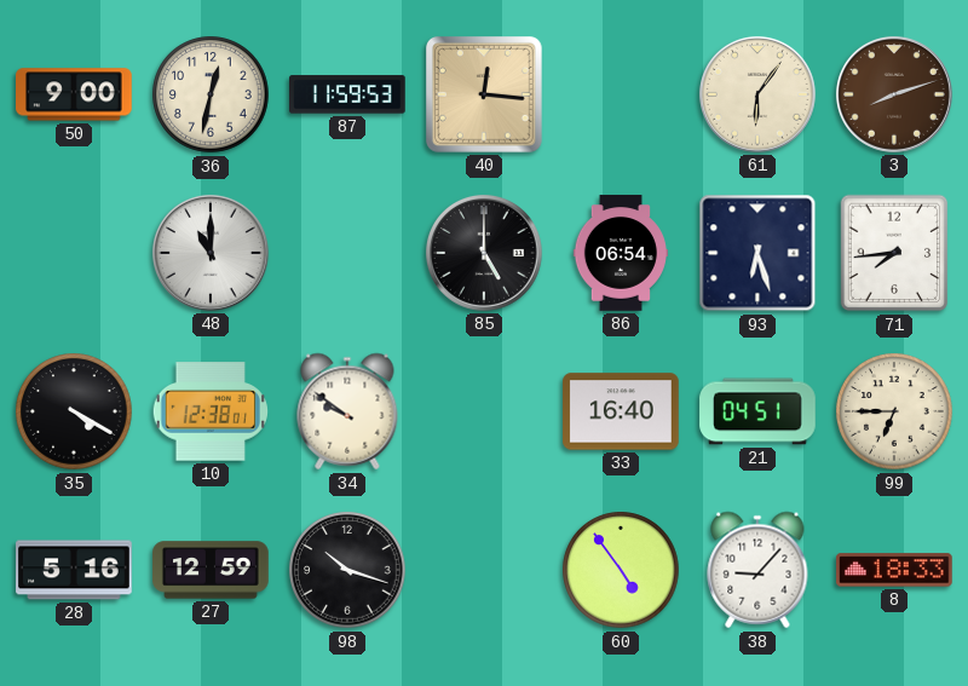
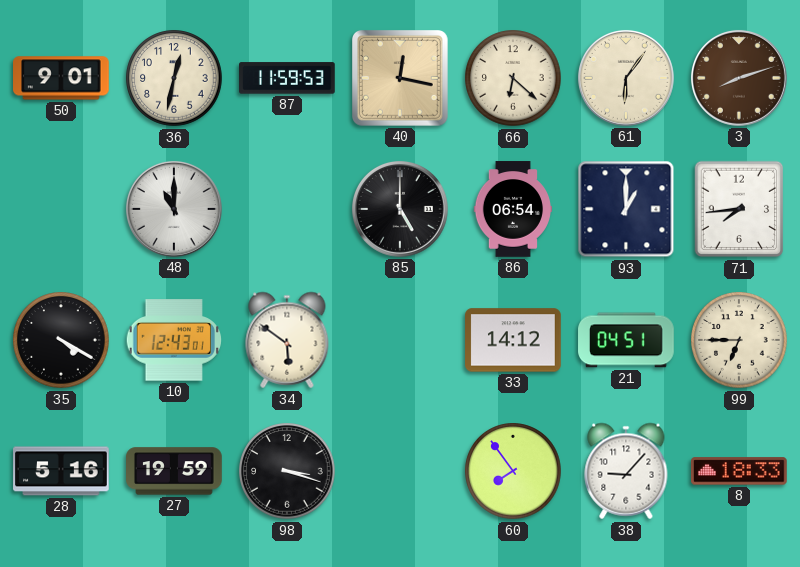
50: 9:00 -> 9:01 (62, 78)
40: 12:16 -> 12:17 (401, 79)
66: none -> 6:22 (513, 78)
93: 6:27 -> 1:00 (626, 209)
10: 12:38 -> 12:43 (173, 340)
34: 9:51 -> 5:51 (287, 340)
33: 16:40 -> 14:12 (513, 340)
27: 12:59 -> 19:59 (174, 471)
98: 10:18 -> 3:18 (287, 471)
60: 4:54 -> 7:54 (513, 471)
